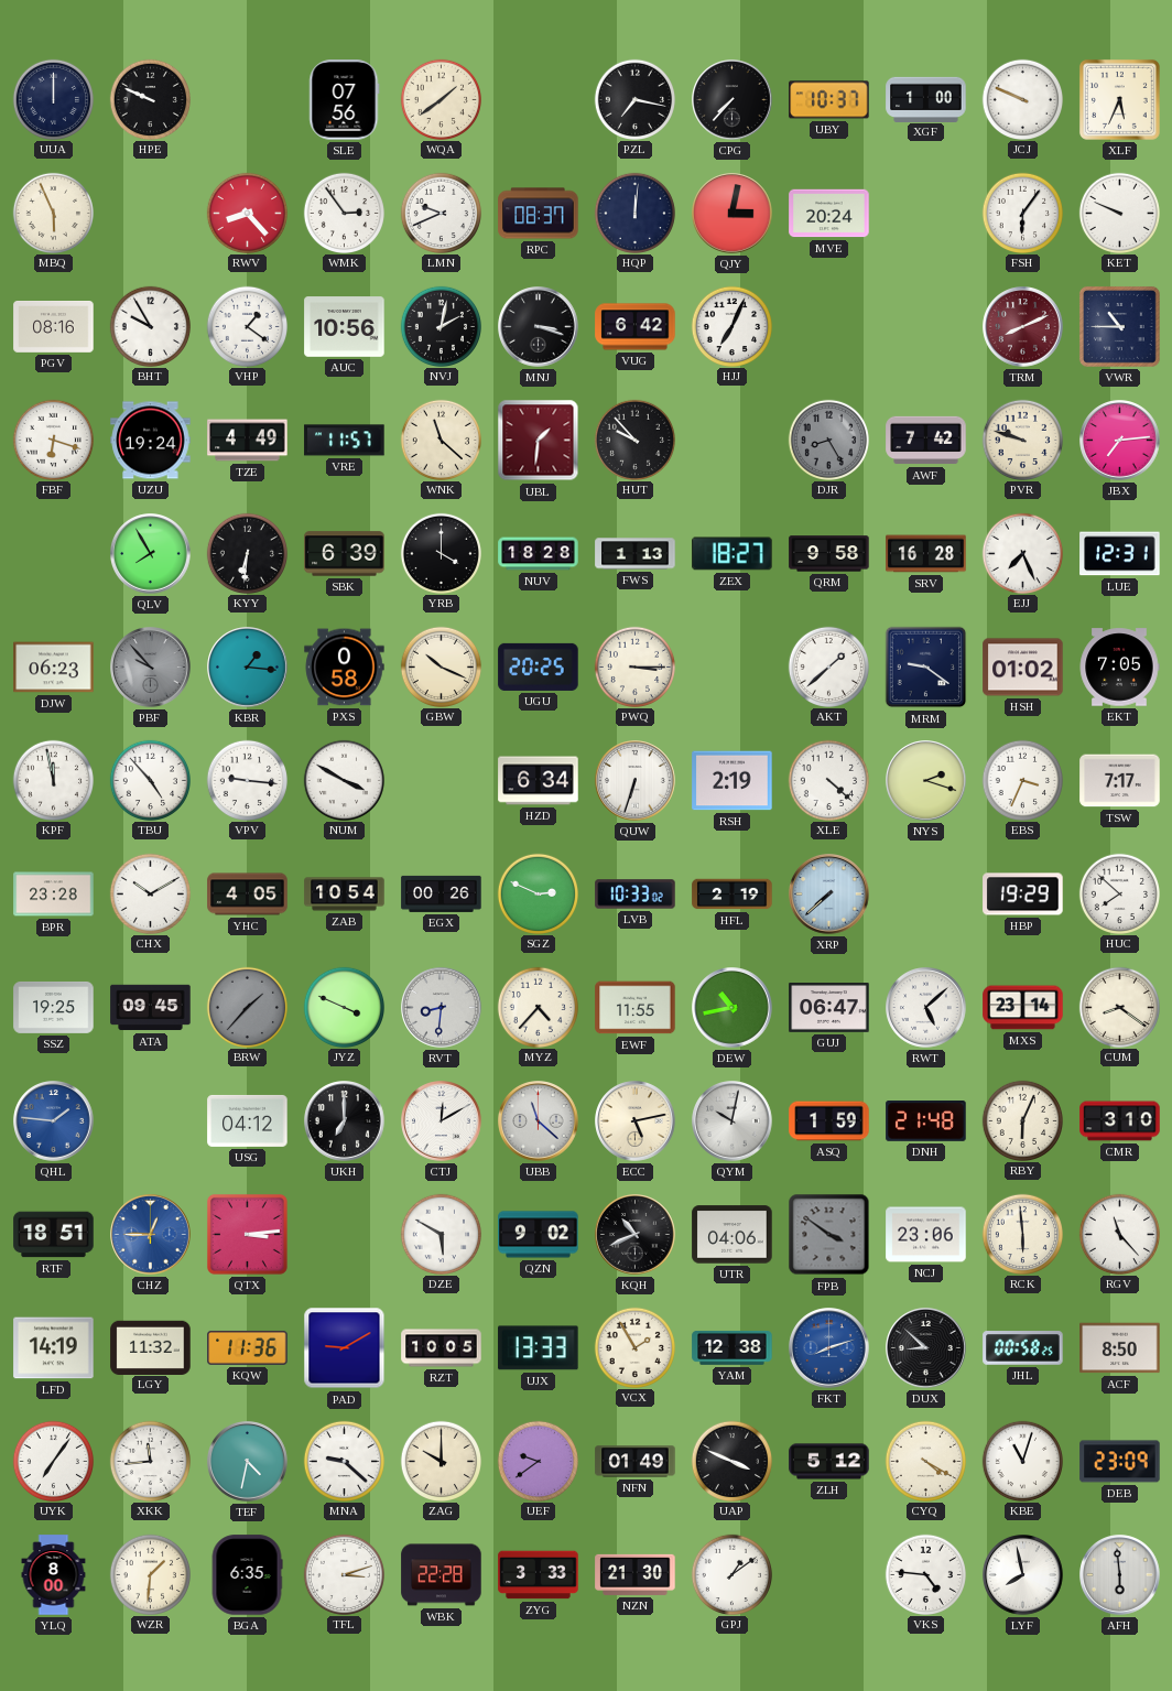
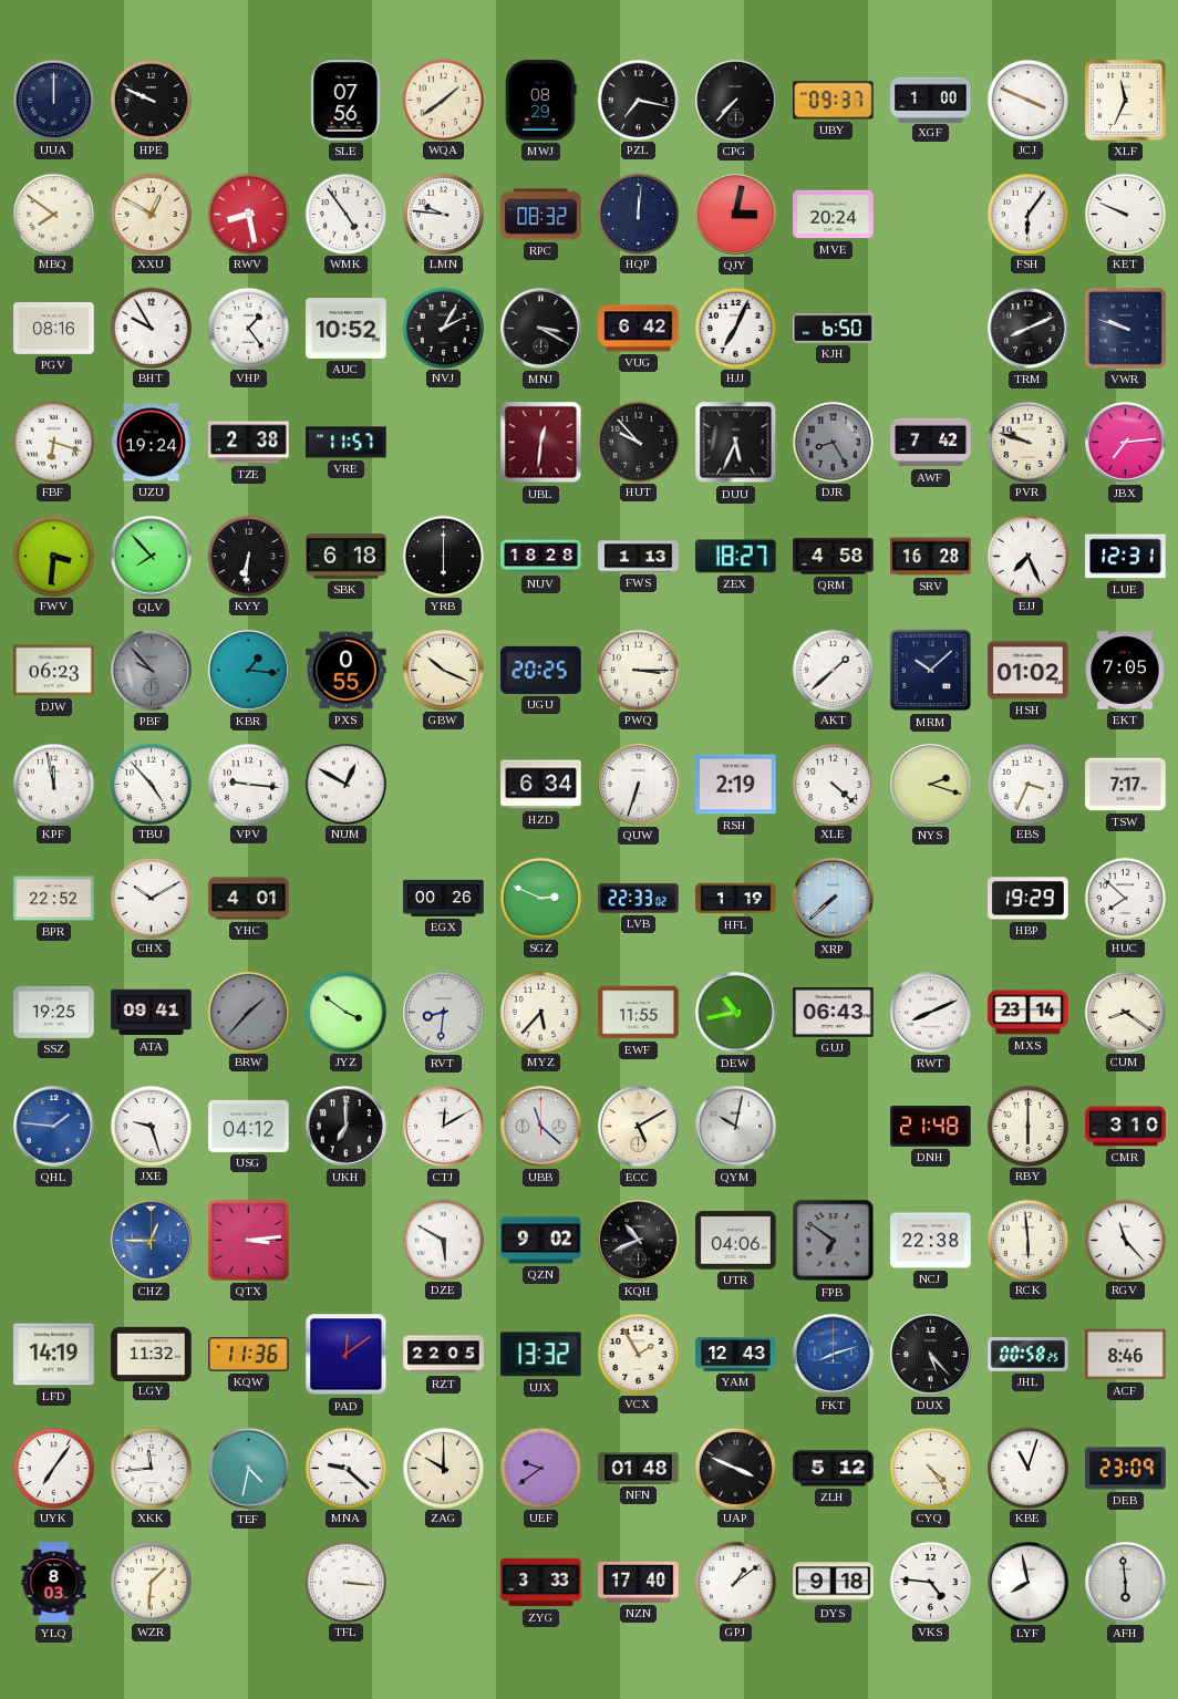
MWJ: none -> 08:29 (541, 101)
UBY: 10:37 -> 09:37 (834, 101)
JCJ: 9:49 -> 3:49 (1027, 100)
XLF: 5:34 -> 11:34 (1125, 100)
MBQ: 5:56 -> 7:51 (53, 214)
XXU: none -> 12:50 (151, 214)
RWV: 8:23 -> 8:28 (248, 214)
WMK: 2:54 -> 4:54 (345, 214)
LMN: 9:41 -> 9:46 (443, 214)
RPC: 08:37 -> 08:32 (541, 215)
VHP: 1:21 -> 1:24 (248, 328)
AUC: 10:56 -> 10:52 (347, 329)
NVJ: 2:02 -> 2:05 (443, 328)
MNJ: 3:18 -> 3:20 (541, 329)
KJH: none -> 6:50 (834, 329)
TRM dial: burgundy -> black (1029, 329)
VWR: 10:45 -> 9:48 (1125, 328)
TZE: 4:49 -> 2:38 (249, 443)
WNK: 11:22 -> none (441, 440)
UBL: 1:31 -> 12:31 (541, 443)
DUU: none -> 5:34 (736, 443)
FWV: none -> 3:31 (53, 556)
QLV: 7:55 -> 7:53 (152, 557)
SBK: 6:39 -> 6:18 (347, 557)
YRB: 4:00 -> 6:00 (443, 556)
QRM: 9:58 -> 4:58 (834, 557)
PXS: 0:58 -> 0:55 (347, 671)
MRM: 9:21 -> 10:08 (931, 671)
NUM: 3:50 -> 12:50 (345, 784)
BPR: 23:28 -> 22:52 (54, 899)
YHC: 4:05 -> 4:01 (249, 899)
ZAB: 10:54 -> none (345, 895)
LVB: 10:33 -> 22:33 (639, 899)
HFL: 2:19 -> 1:19 (736, 899)
ATA: 09:45 -> 09:41 (152, 1013)
JYZ: 3:49 -> 3:51 (345, 1012)
MYZ: 4:37 -> 5:37 (540, 1012)
GUJ: 06:47 -> 06:43 (834, 1013)
RWT: 5:08 -> 8:11 (931, 1013)
JXE: none -> 9:27 (151, 1126)
ECC: 5:13 -> 5:10 (639, 1127)
ASQ: 1:59 -> none (829, 1121)
RBY: 6:04 -> 6:00 (1027, 1126)
RTF: 18:51 -> none (54, 1235)
FPB: 3:51 -> 6:51 (834, 1241)
NCJ: 23:06 -> 22:38 (931, 1241)
PAD: 9:10 -> 12:09 (347, 1355)
RZT: 10:05 -> 22:05 (444, 1355)
UJX: 13:33 -> 13:32 (541, 1355)
YAM: 12:38 -> 12:43 (736, 1355)
DUX: 8:52 -> 5:23 (931, 1355)
ACF: 8:50 -> 8:46 (1126, 1355)
NFN: 01:49 -> 01:48 (639, 1469)
CYQ: 4:20 -> 4:24 (930, 1468)
YLQ: 8:00 -> 8:03 (54, 1583)
BGA: 6:35 -> none (247, 1575)
TFL: 3:12 -> 3:16 (345, 1582)
WBK: 22:28 -> none (442, 1575)
NZN: 21:30 -> 17:40 (639, 1582)
DYS: none -> 9:18 (834, 1583)
